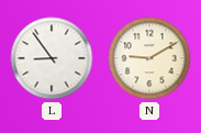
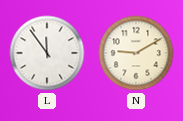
L: 8:54 -> 11:54 (47, 53)
